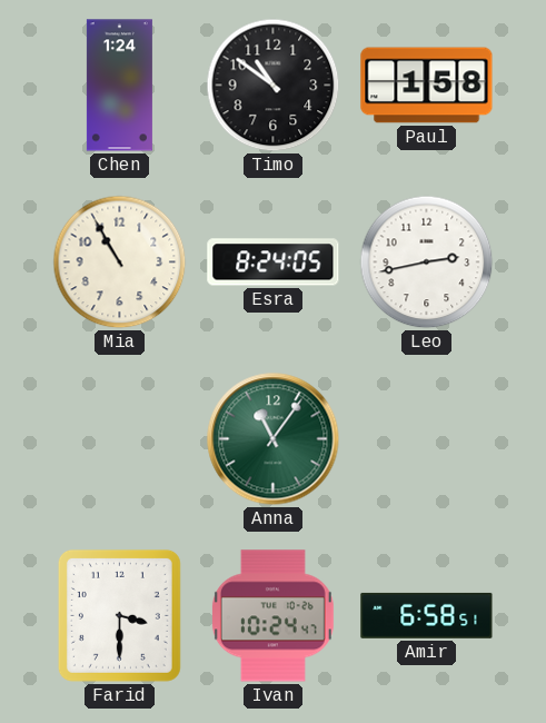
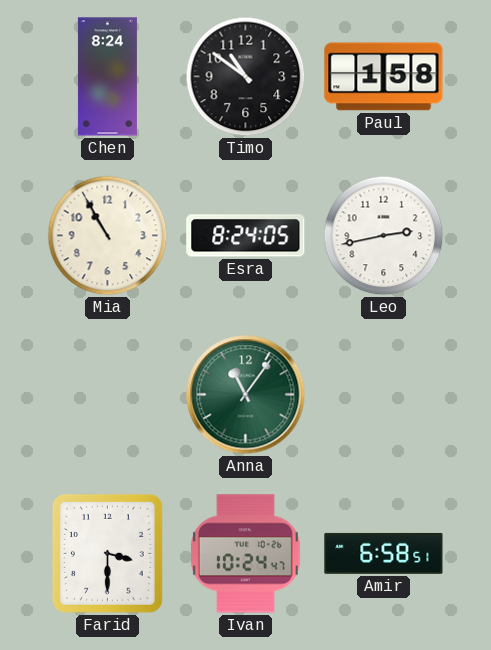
Chen: 1:24 -> 8:24 (107, 77)
